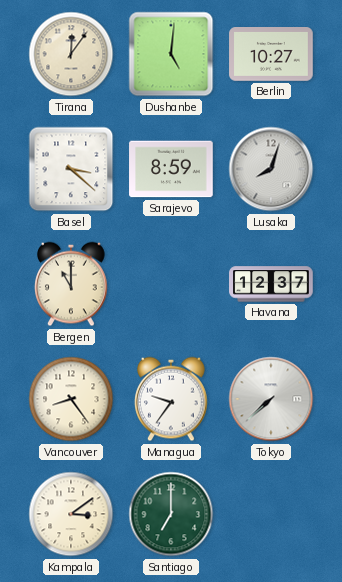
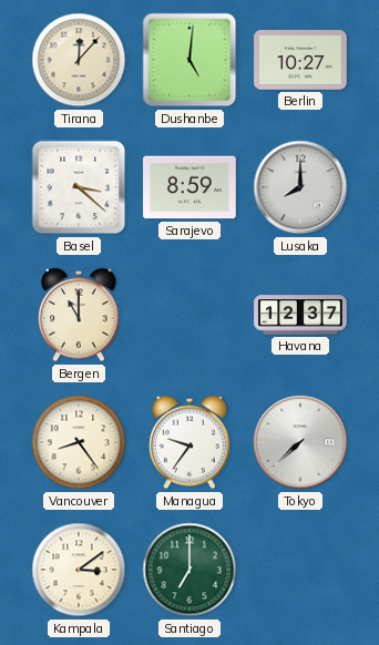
Tirana: 12:06 -> 12:07 (79, 60)
Lusaka: 8:03 -> 8:00 (300, 187)
